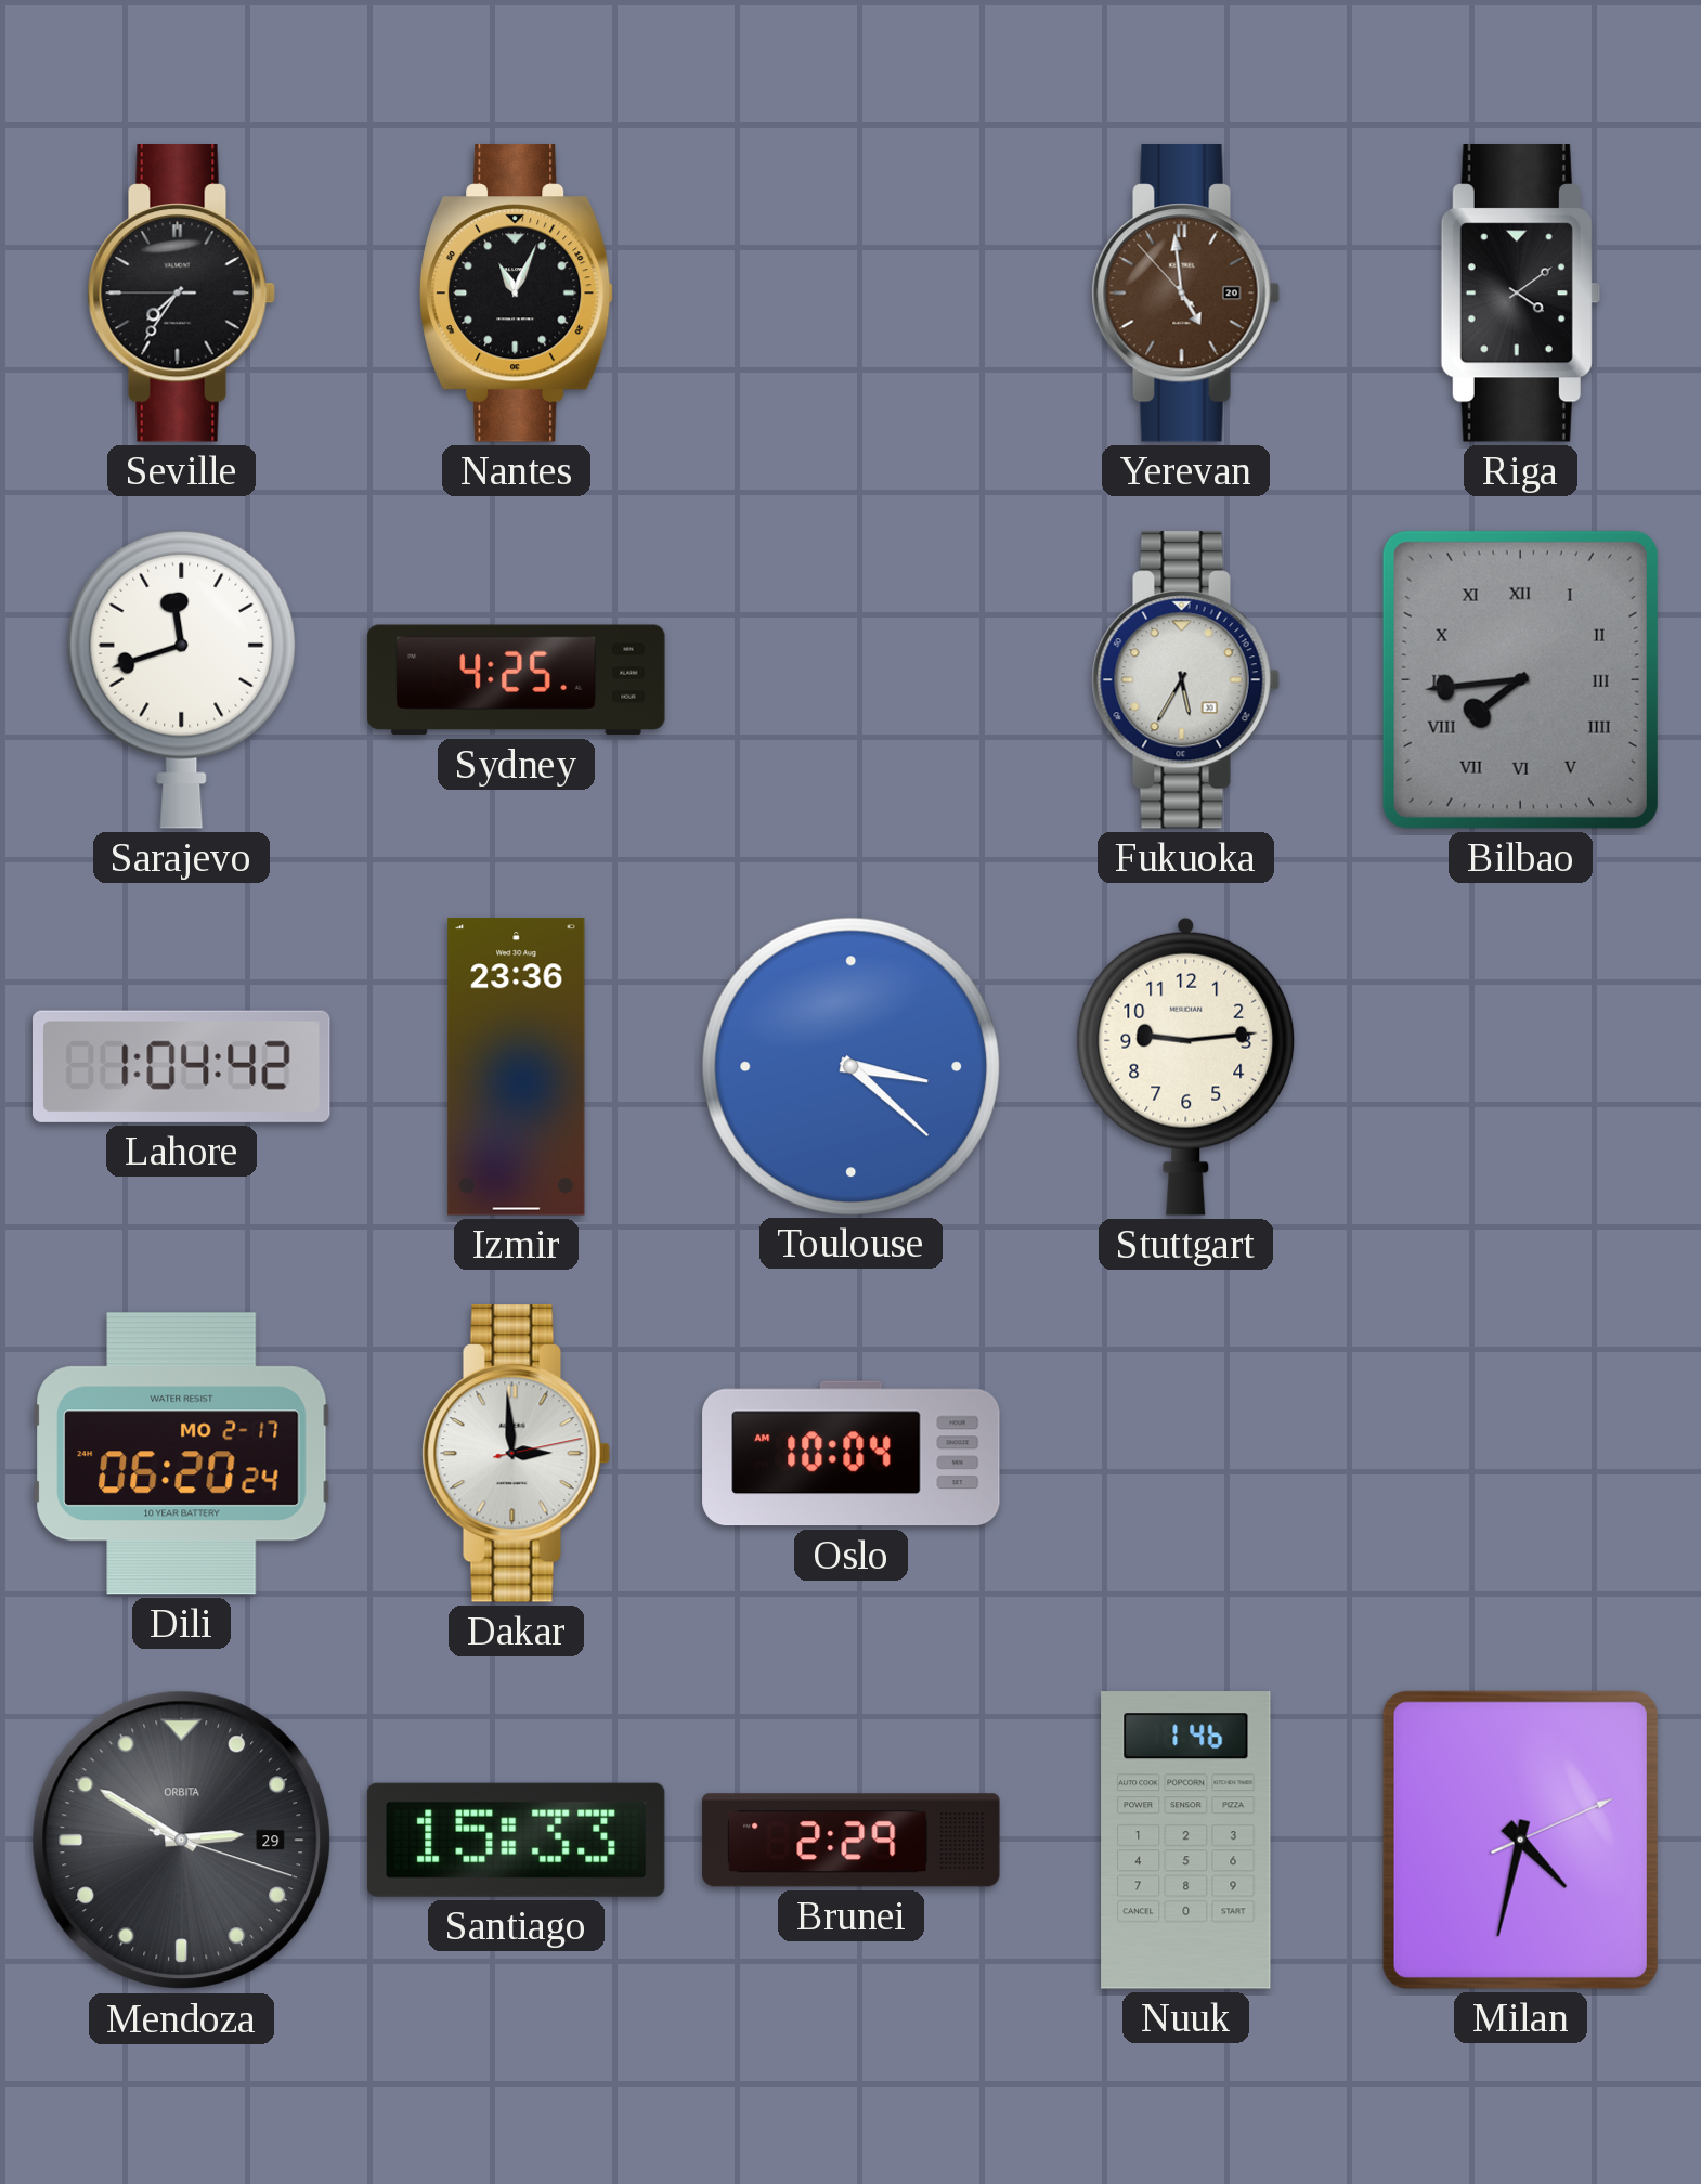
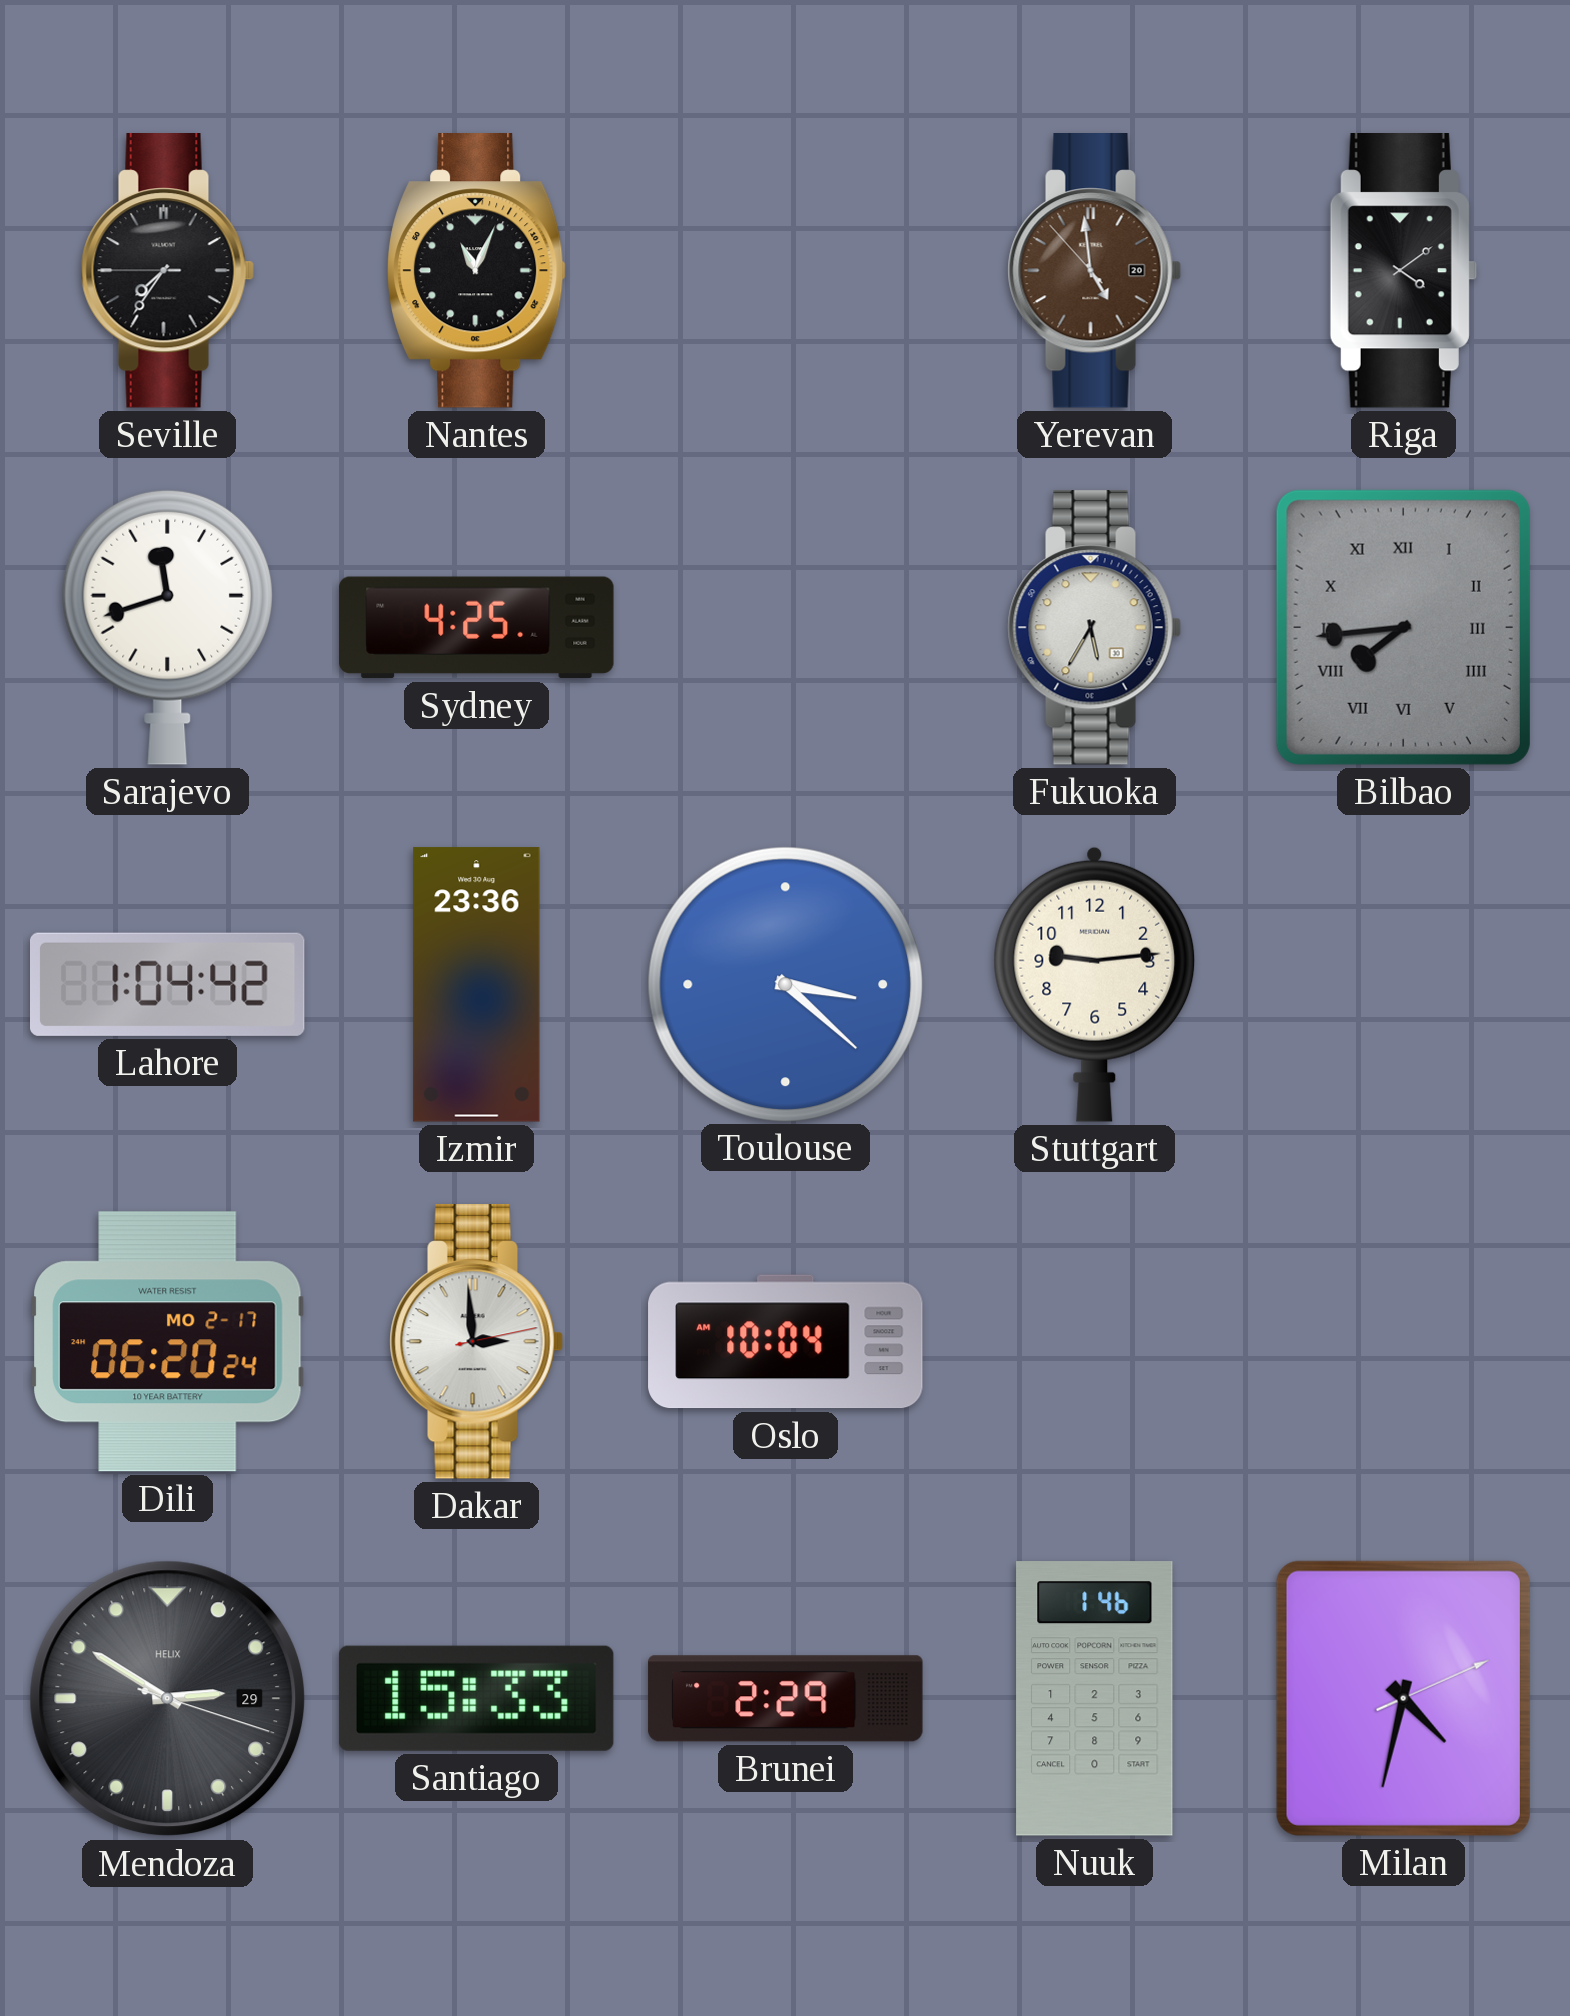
Mendoza brand: ORBITA -> HELIX (168, 1699)
